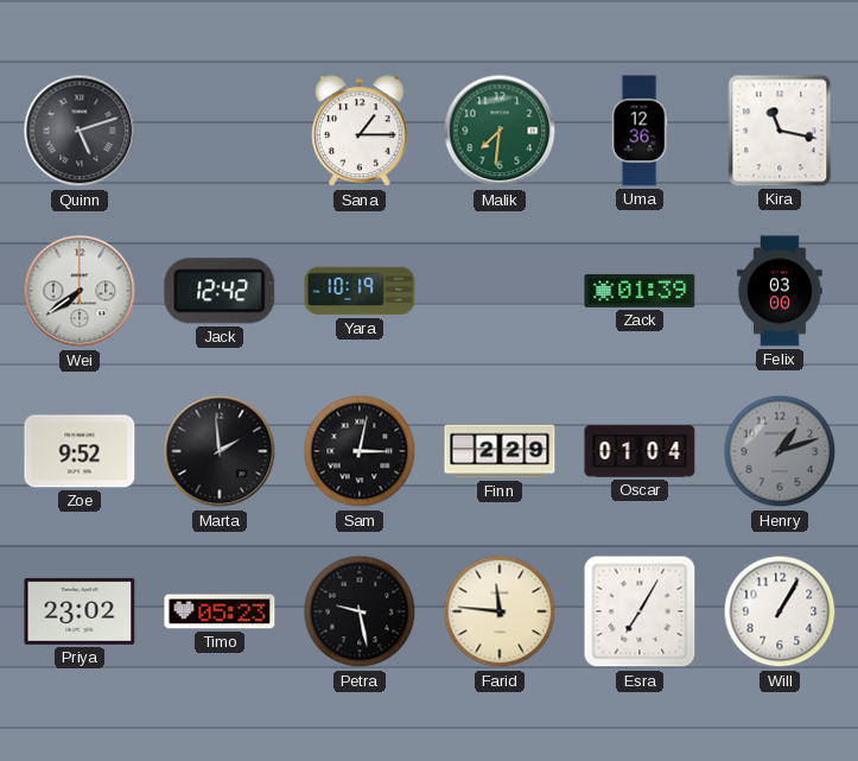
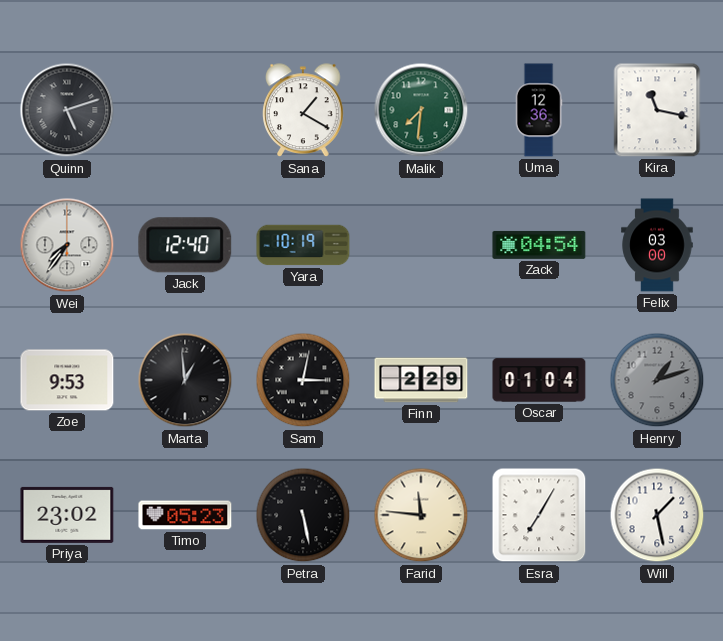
Sana: 1:15 -> 1:20 (303, 111)
Wei: 7:39 -> 7:36 (67, 245)
Jack: 12:42 -> 12:40 (185, 245)
Zack: 01:39 -> 04:54 (539, 245)
Zoe: 9:52 -> 9:53 (67, 380)
Marta: 1:59 -> 12:59 (185, 380)
Petra: 9:28 -> 5:28 (303, 515)
Will: 1:05 -> 1:28 (657, 515)
